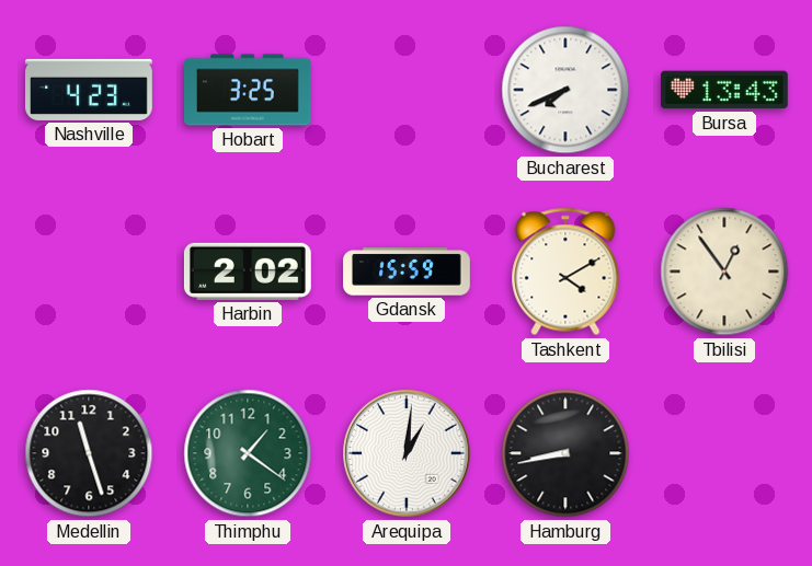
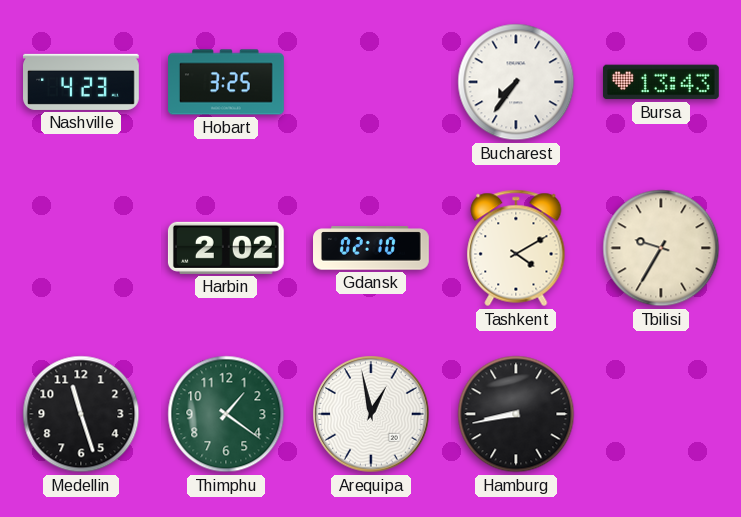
Bucharest: 7:41 -> 7:36 (516, 82)
Gdansk: 15:59 -> 02:10 (372, 248)
Tbilisi: 12:54 -> 9:35 (661, 248)
Arequipa: 1:01 -> 12:58 (371, 414)
